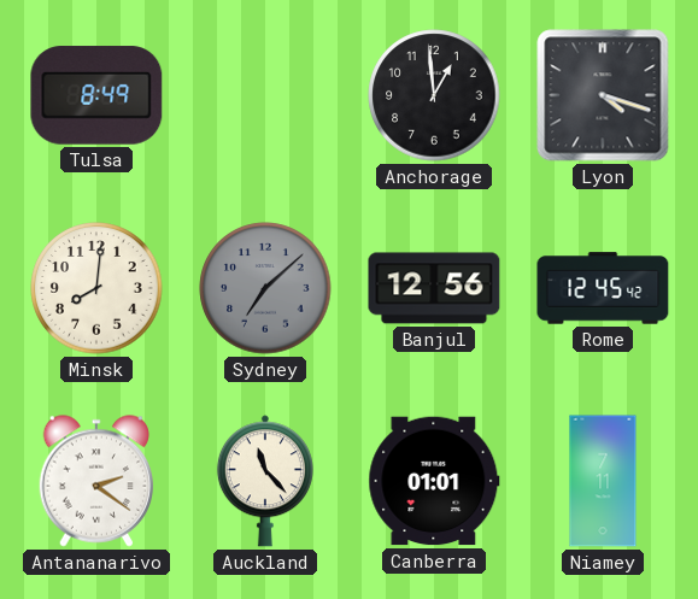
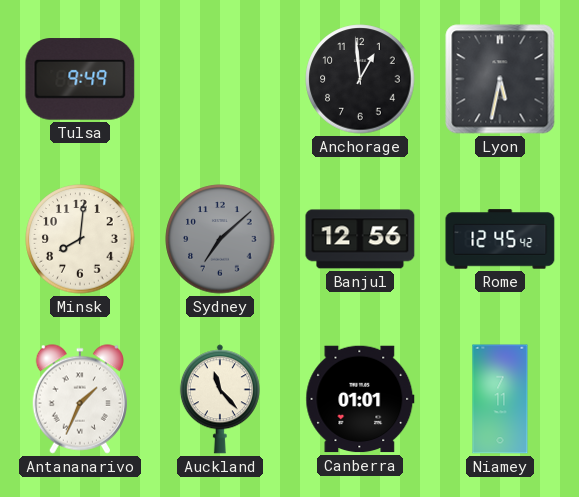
Tulsa: 8:49 -> 9:49 (80, 79)
Lyon: 4:18 -> 5:32 (500, 79)
Antananarivo: 2:21 -> 1:34 (80, 399)
